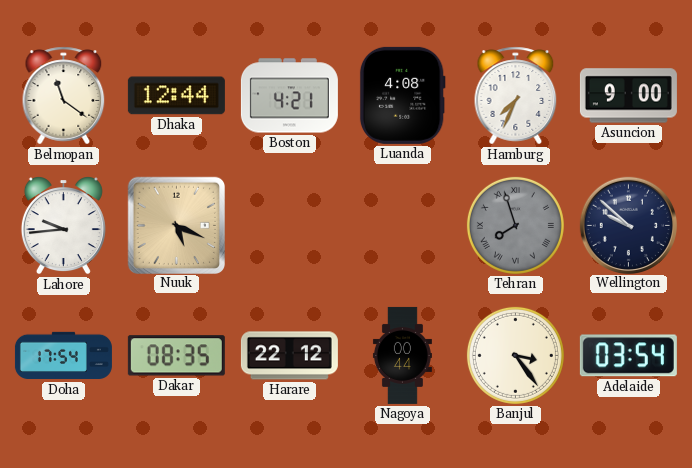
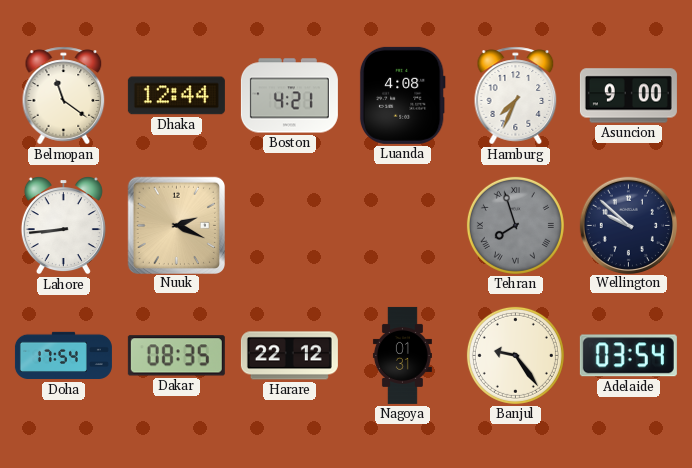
Lahore: 9:44 -> 8:44 (63, 226)
Nuuk: 5:19 -> 2:19 (176, 225)
Nagoya: 00:44 -> 01:31 (402, 355)
Banjul: 3:24 -> 9:24 (515, 355)
